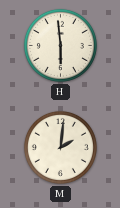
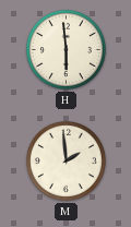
M: 2:01 -> 1:59 (65, 160)
